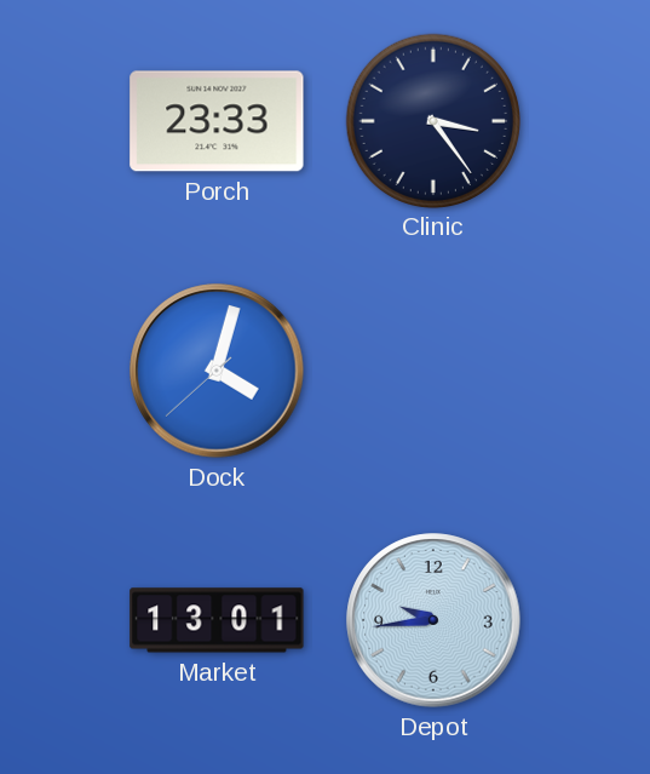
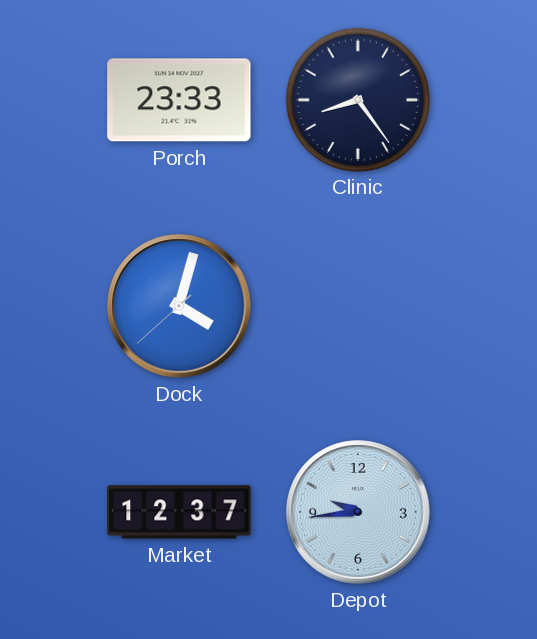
Clinic: 3:24 -> 8:24 (357, 99)
Market: 13:01 -> 12:37 (179, 512)
